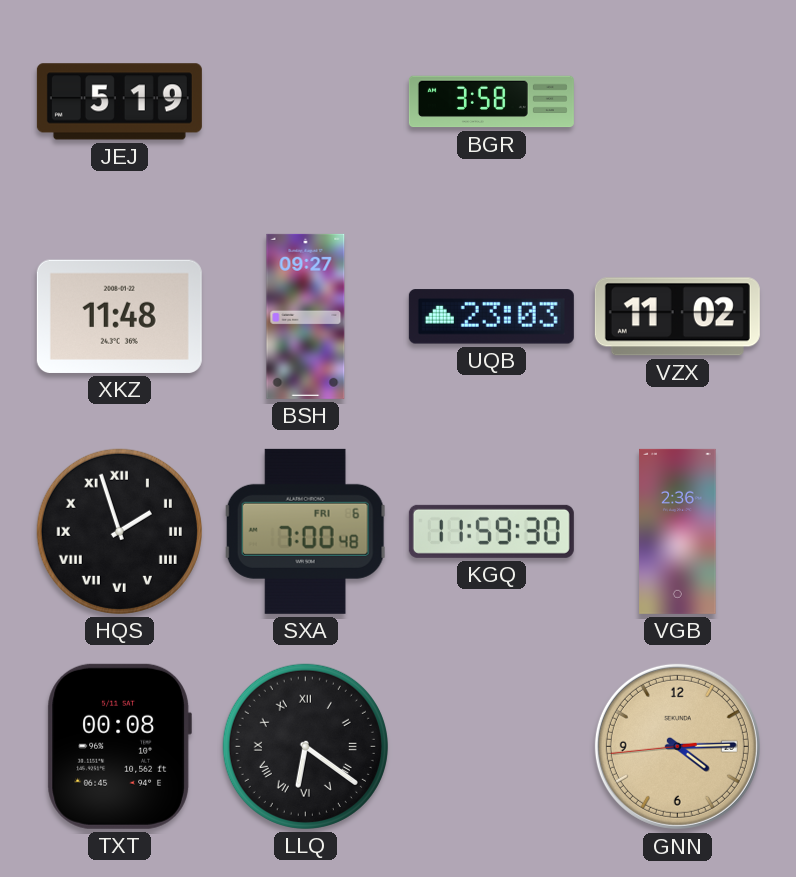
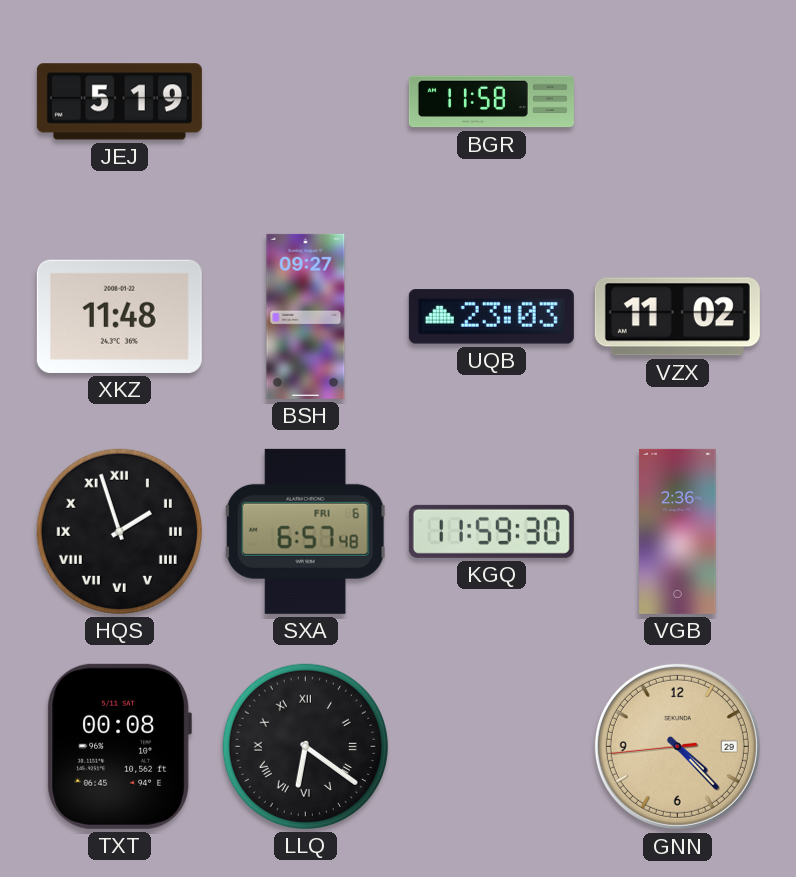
BGR: 3:58 -> 11:58 (491, 102)
SXA: 7:00 -> 6:57 (306, 531)
GNN: 4:14 -> 4:22 (677, 746)
